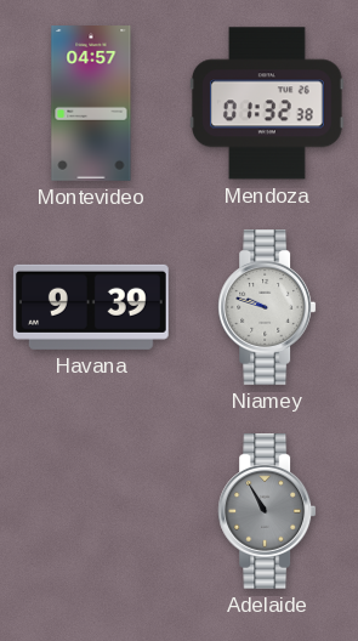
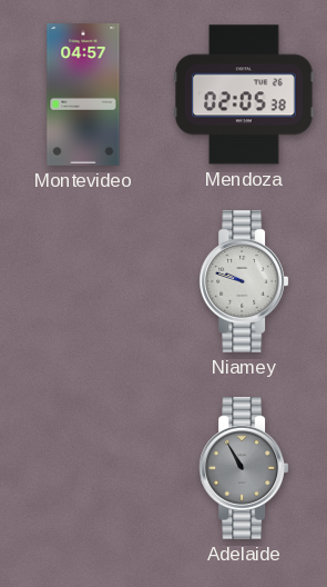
Mendoza: 01:32 -> 02:05 (244, 94)
Havana: 9:39 -> none (91, 307)
